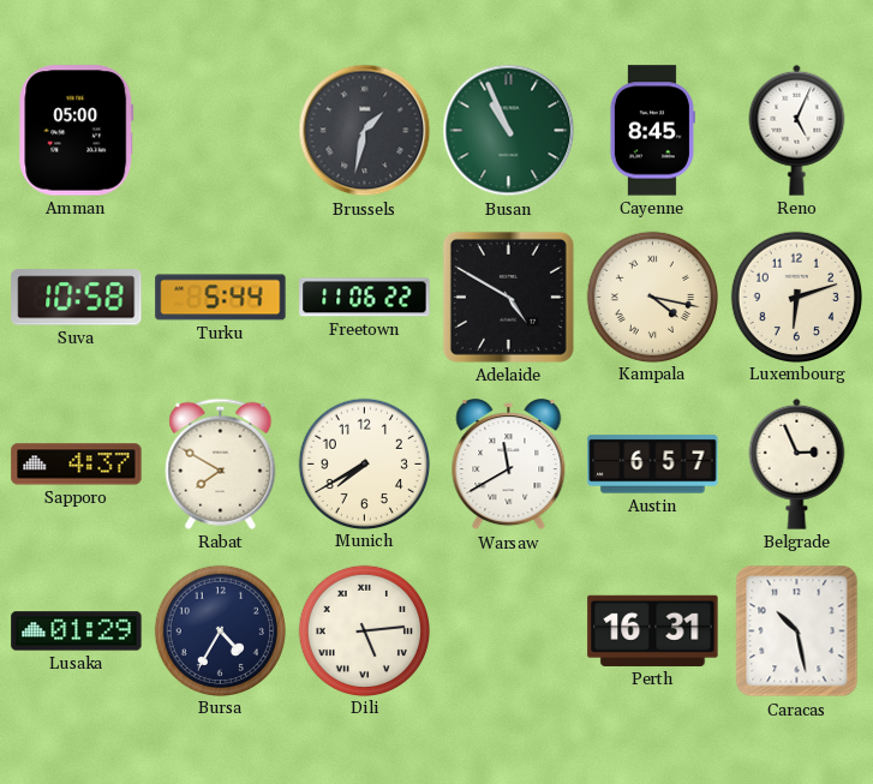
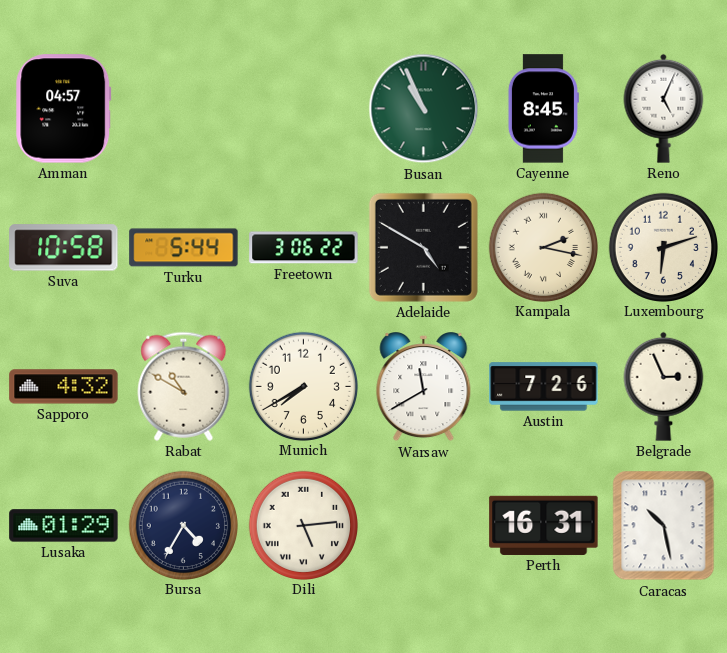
Amman: 05:00 -> 04:57 (64, 109)
Brussels: 1:32 -> none (365, 131)
Freetown: 11:06 -> 3:06 (304, 248)
Kampala: 4:17 -> 2:17 (543, 247)
Sapporo: 4:37 -> 4:32 (64, 387)
Rabat: 7:50 -> 10:50 (184, 386)
Austin: 6:57 -> 7:26 (544, 387)
